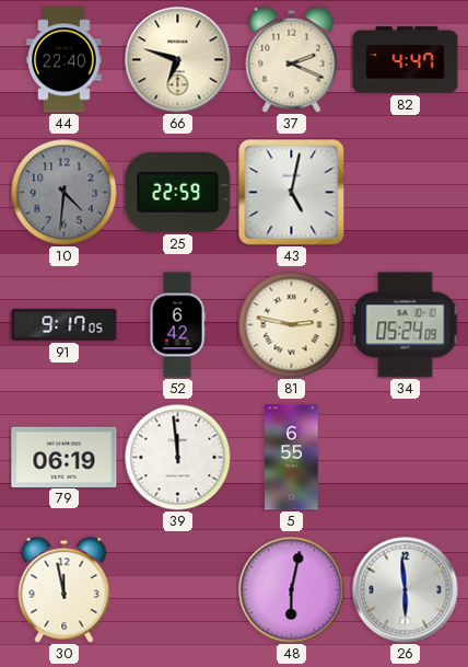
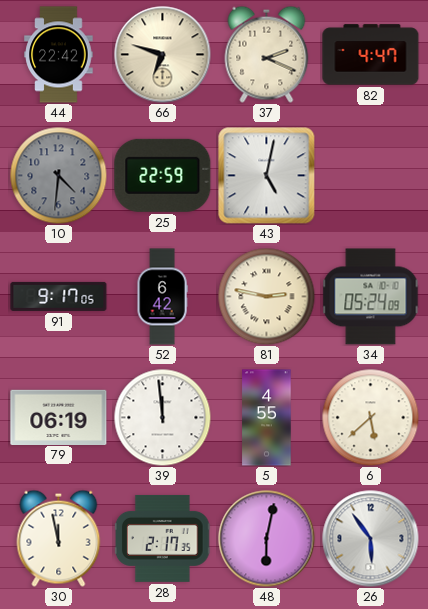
44: 22:40 -> 22:42 (59, 55)
5: 6:55 -> 4:55 (267, 418)
6: none -> 5:38 (370, 417)
28: none -> 2:17 (162, 538)
26: 5:59 -> 5:54 (371, 539)
